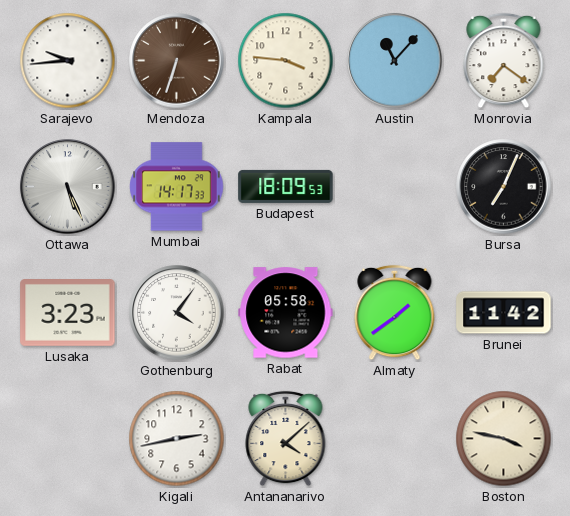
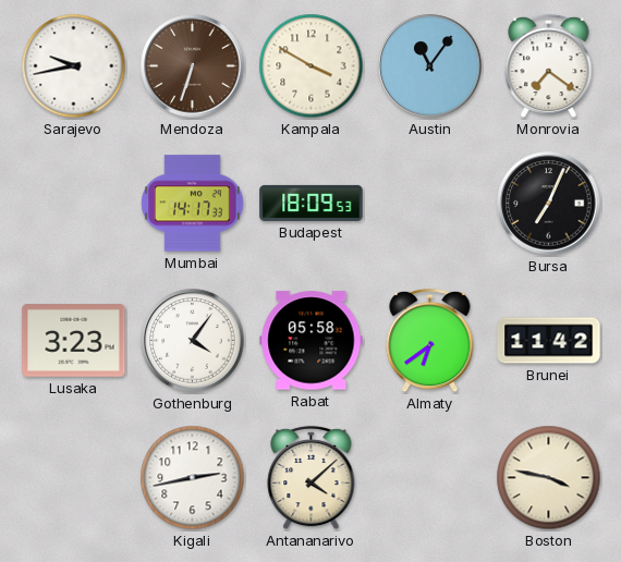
Sarajevo: 9:44 -> 9:43 (74, 66)
Kampala: 3:46 -> 3:50 (312, 66)
Austin: 11:07 -> 11:06 (430, 66)
Ottawa: 5:26 -> none (68, 187)
Almaty: 1:39 -> 6:39 (430, 341)
